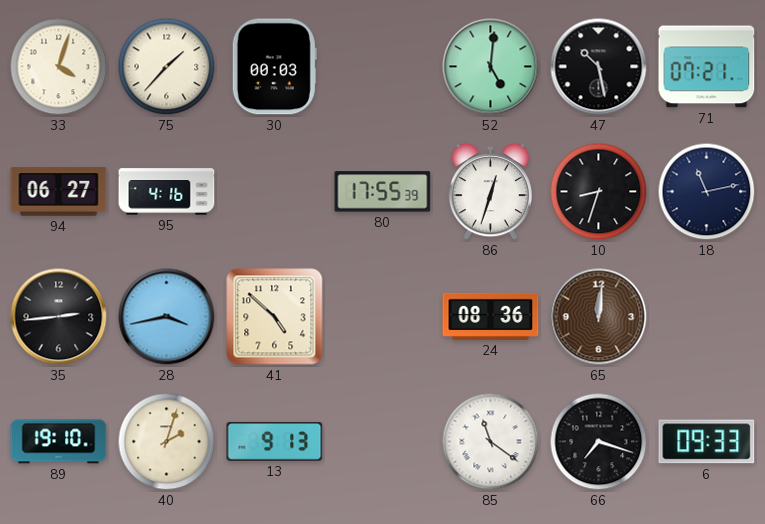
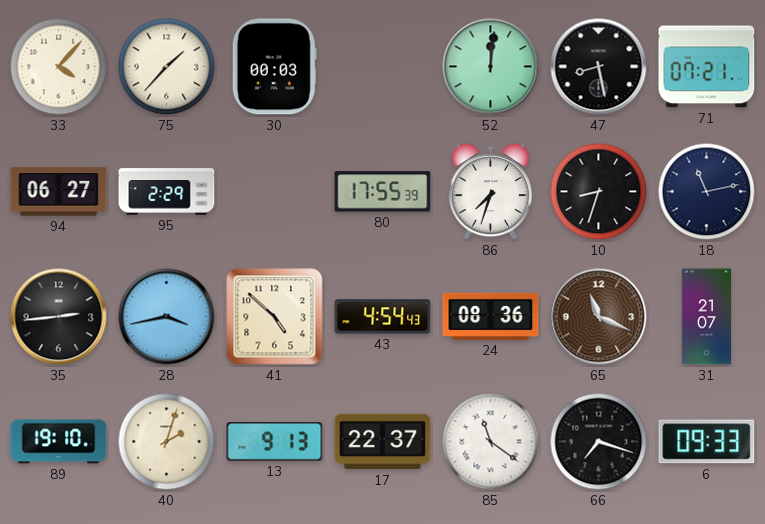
33: 4:03 -> 4:07 (59, 67)
52: 5:01 -> 12:01 (491, 67)
47: 10:28 -> 8:28 (599, 67)
95: 4:16 -> 2:29 (167, 192)
86: 12:33 -> 7:33 (490, 192)
43: none -> 4:54 (383, 317)
65: 12:01 -> 11:19 (599, 317)
31: none -> 21:07 (706, 317)
17: none -> 22:37 (383, 442)
